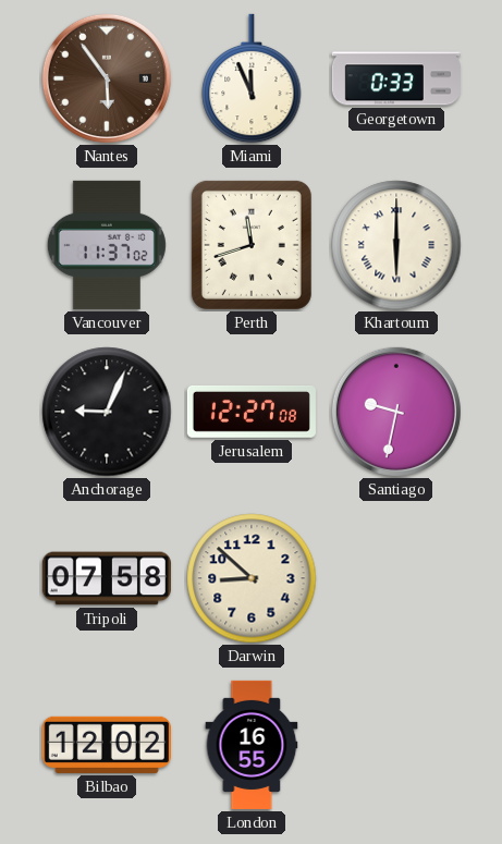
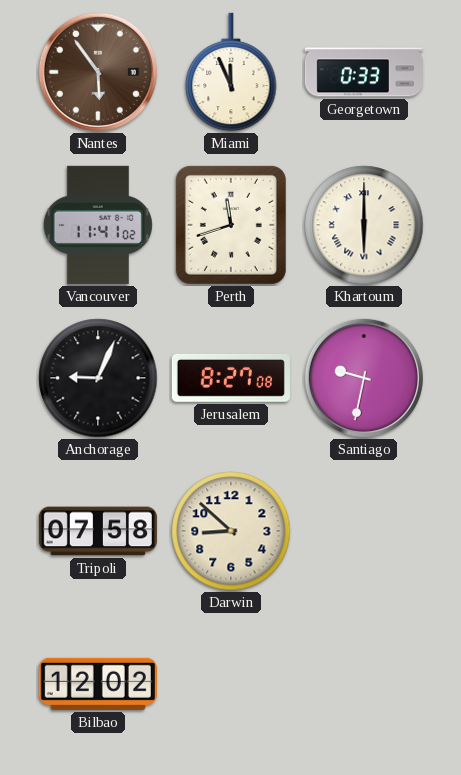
Vancouver: 11:37 -> 11:41 (98, 225)
Jerusalem: 12:27 -> 8:27 (231, 378)
London: 16:55 -> none (252, 745)
